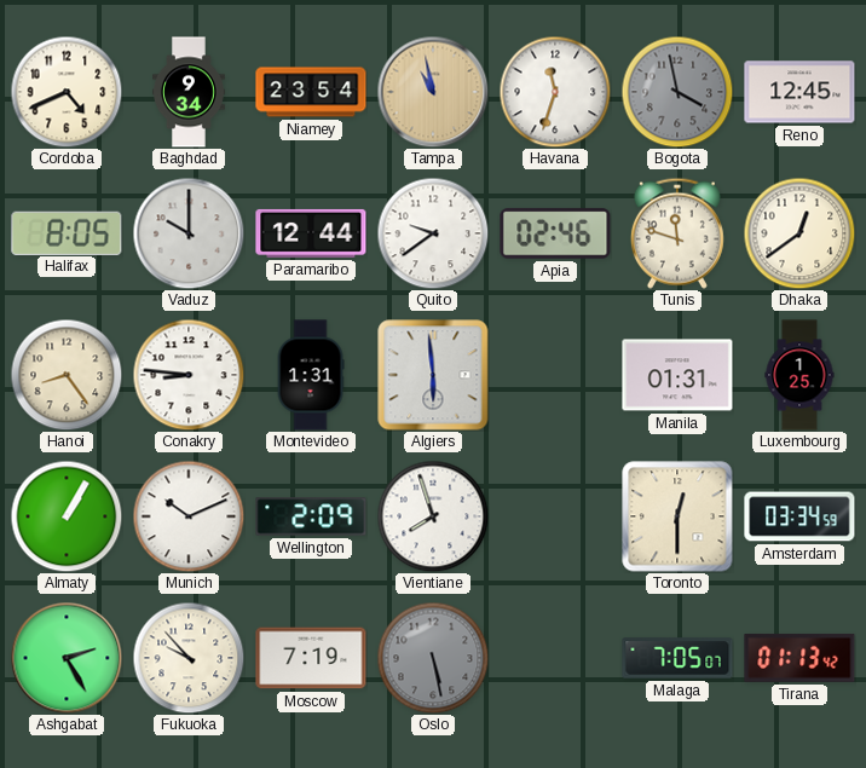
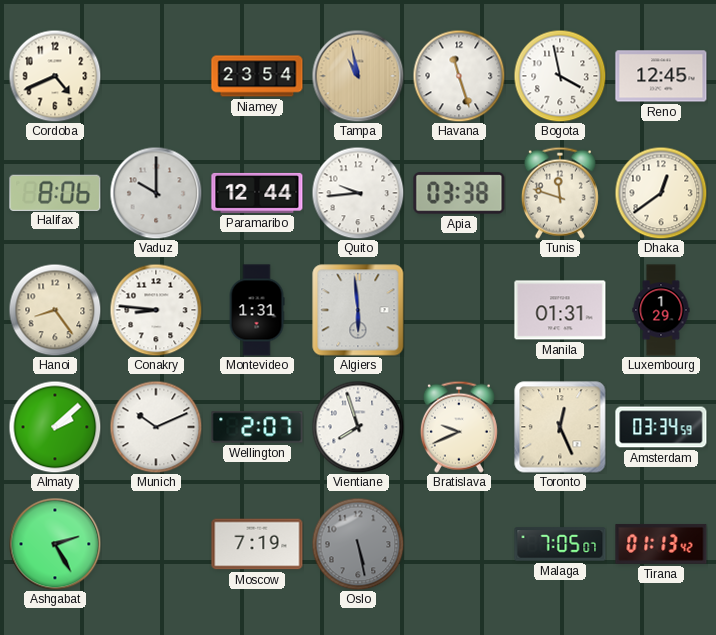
Baghdad: 9:34 -> none (190, 92)
Havana: 11:33 -> 11:27 (459, 76)
Bogota dial: grey -> white (560, 76)
Halifax: 8:05 -> 8:06 (55, 192)
Quito: 9:39 -> 9:44 (358, 193)
Apia: 02:46 -> 03:38 (459, 193)
Luxembourg: 1:25 -> 1:29 (661, 310)
Almaty: 1:05 -> 2:08 (55, 427)
Wellington: 2:09 -> 2:07 (257, 427)
Bratislava: none -> 9:41 (459, 427)
Toronto: 12:30 -> 12:26 (560, 427)
Fukuoka: 9:53 -> none (189, 658)
